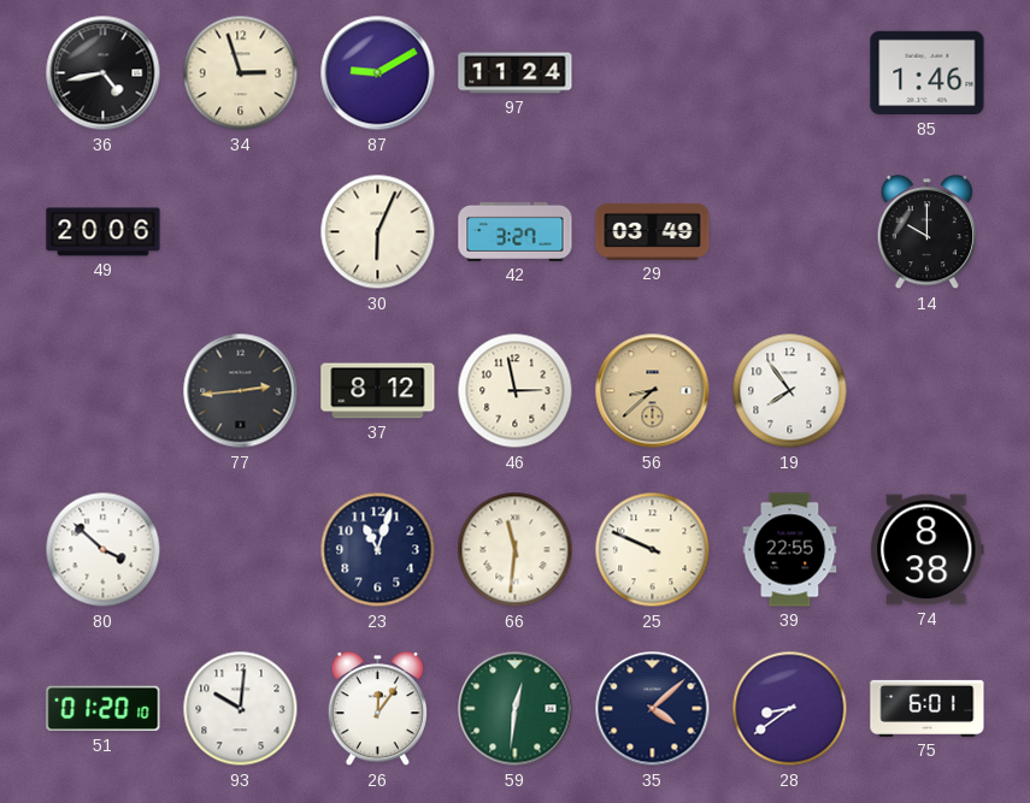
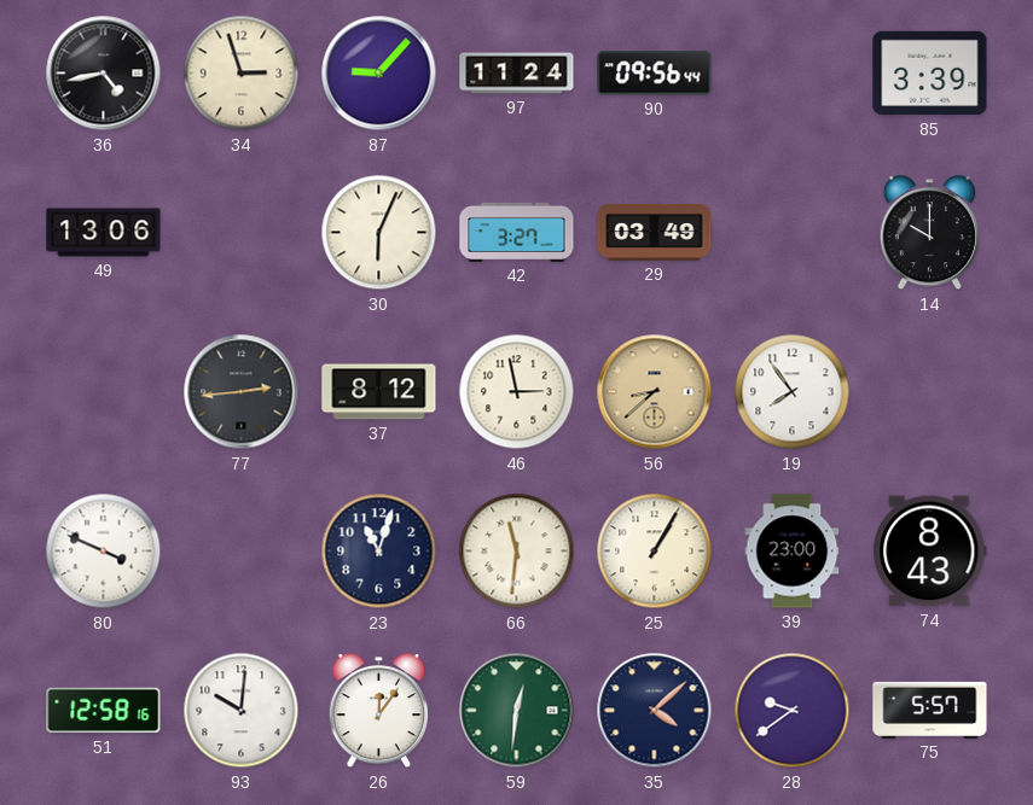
87: 9:10 -> 9:07 (379, 74)
90: none -> 09:56 (655, 74)
85: 1:46 -> 3:39 (930, 74)
49: 20:06 -> 13:06 (104, 233)
80: 3:52 -> 3:49 (104, 552)
25: 9:49 -> 1:05 (655, 552)
39: 22:55 -> 23:00 (793, 552)
74: 8:38 -> 8:43 (930, 552)
51: 01:20 -> 12:58 (104, 711)
28: 8:39 -> 9:39 (793, 711)
75: 6:01 -> 5:57 (930, 710)
